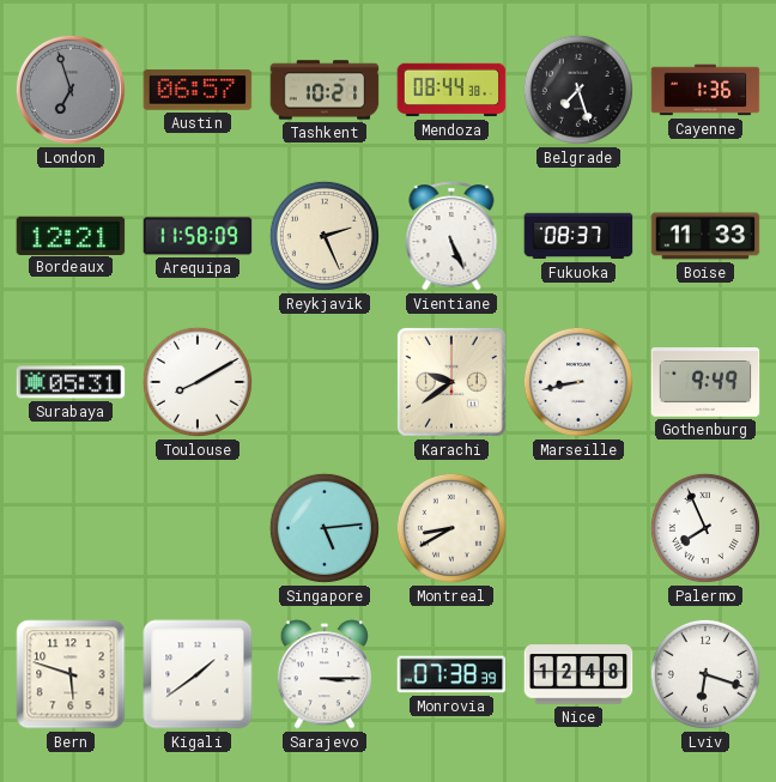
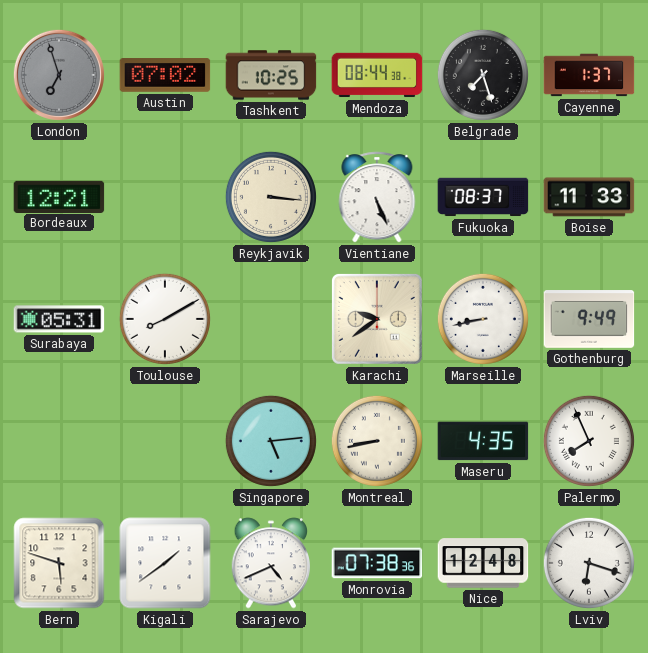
Austin: 06:57 -> 07:02 (165, 75)
Tashkent: 10:21 -> 10:25 (271, 75)
Cayenne: 1:36 -> 1:37 (589, 75)
Arequipa: 11:58 -> none (198, 236)
Reykjavik: 2:26 -> 3:16 (271, 197)
Montreal: 8:40 -> 8:43 (377, 441)
Maseru: none -> 4:35 (483, 441)
Sarajevo: 3:15 -> 4:41 (271, 563)
Monrovia: 07:38:39 -> 07:38:36 (377, 563)
